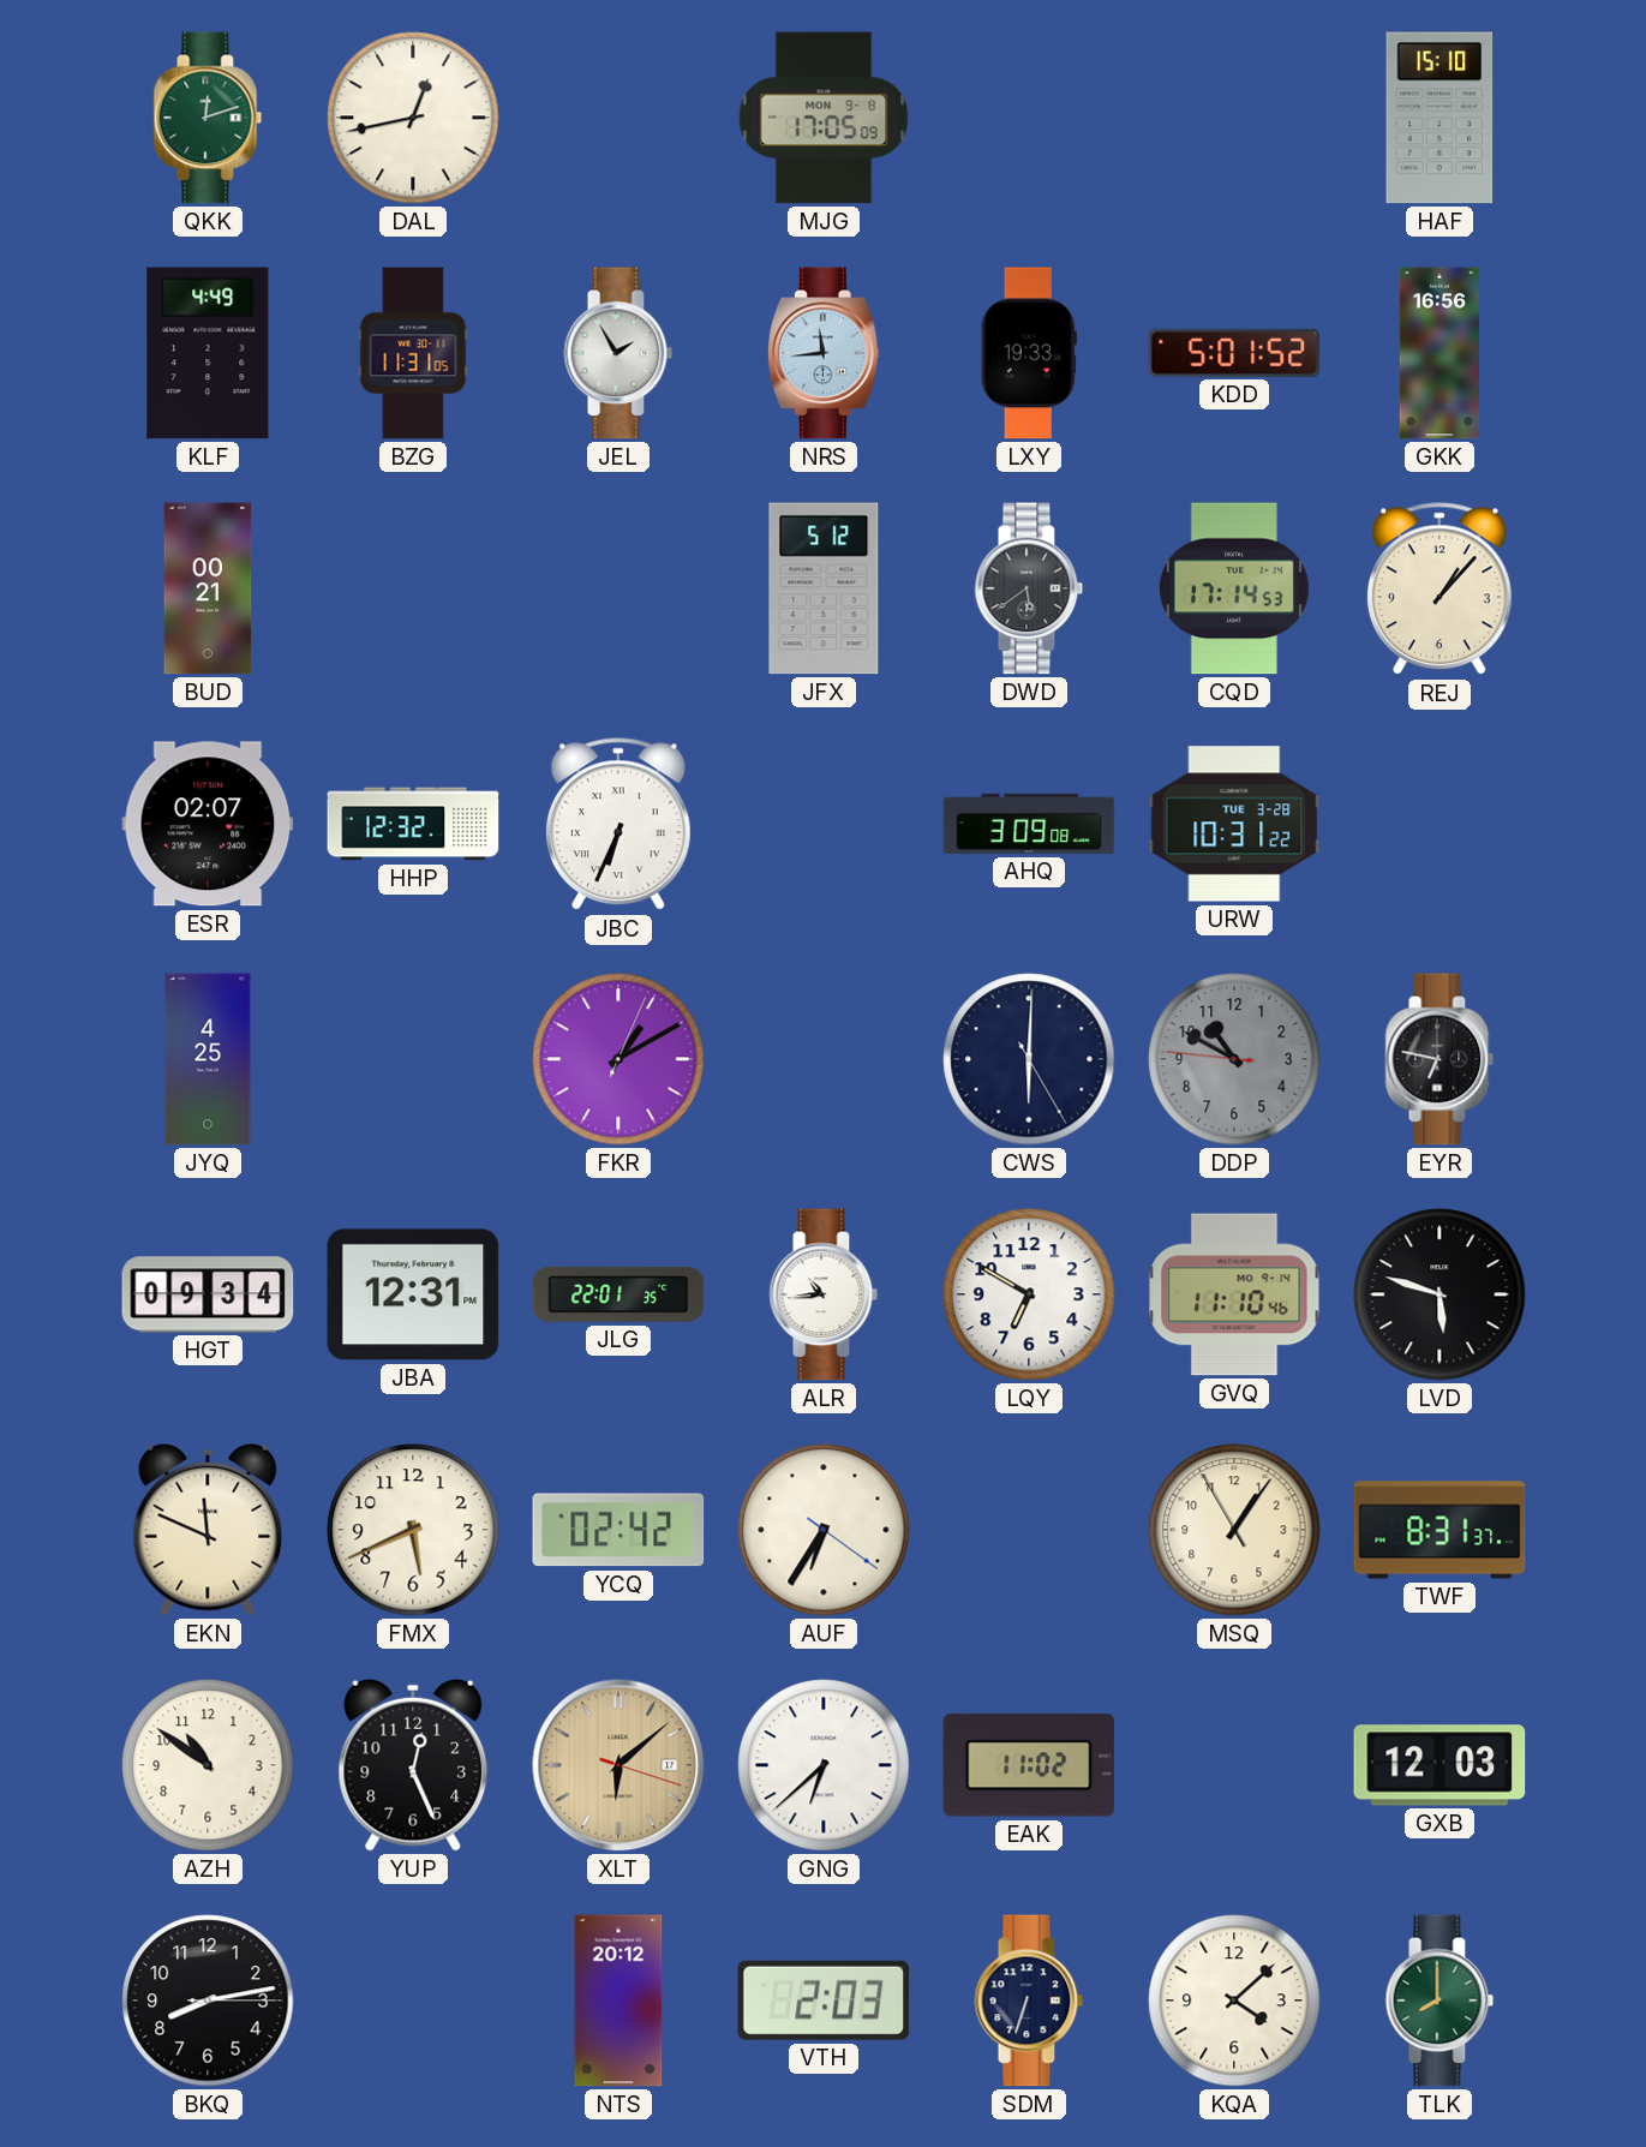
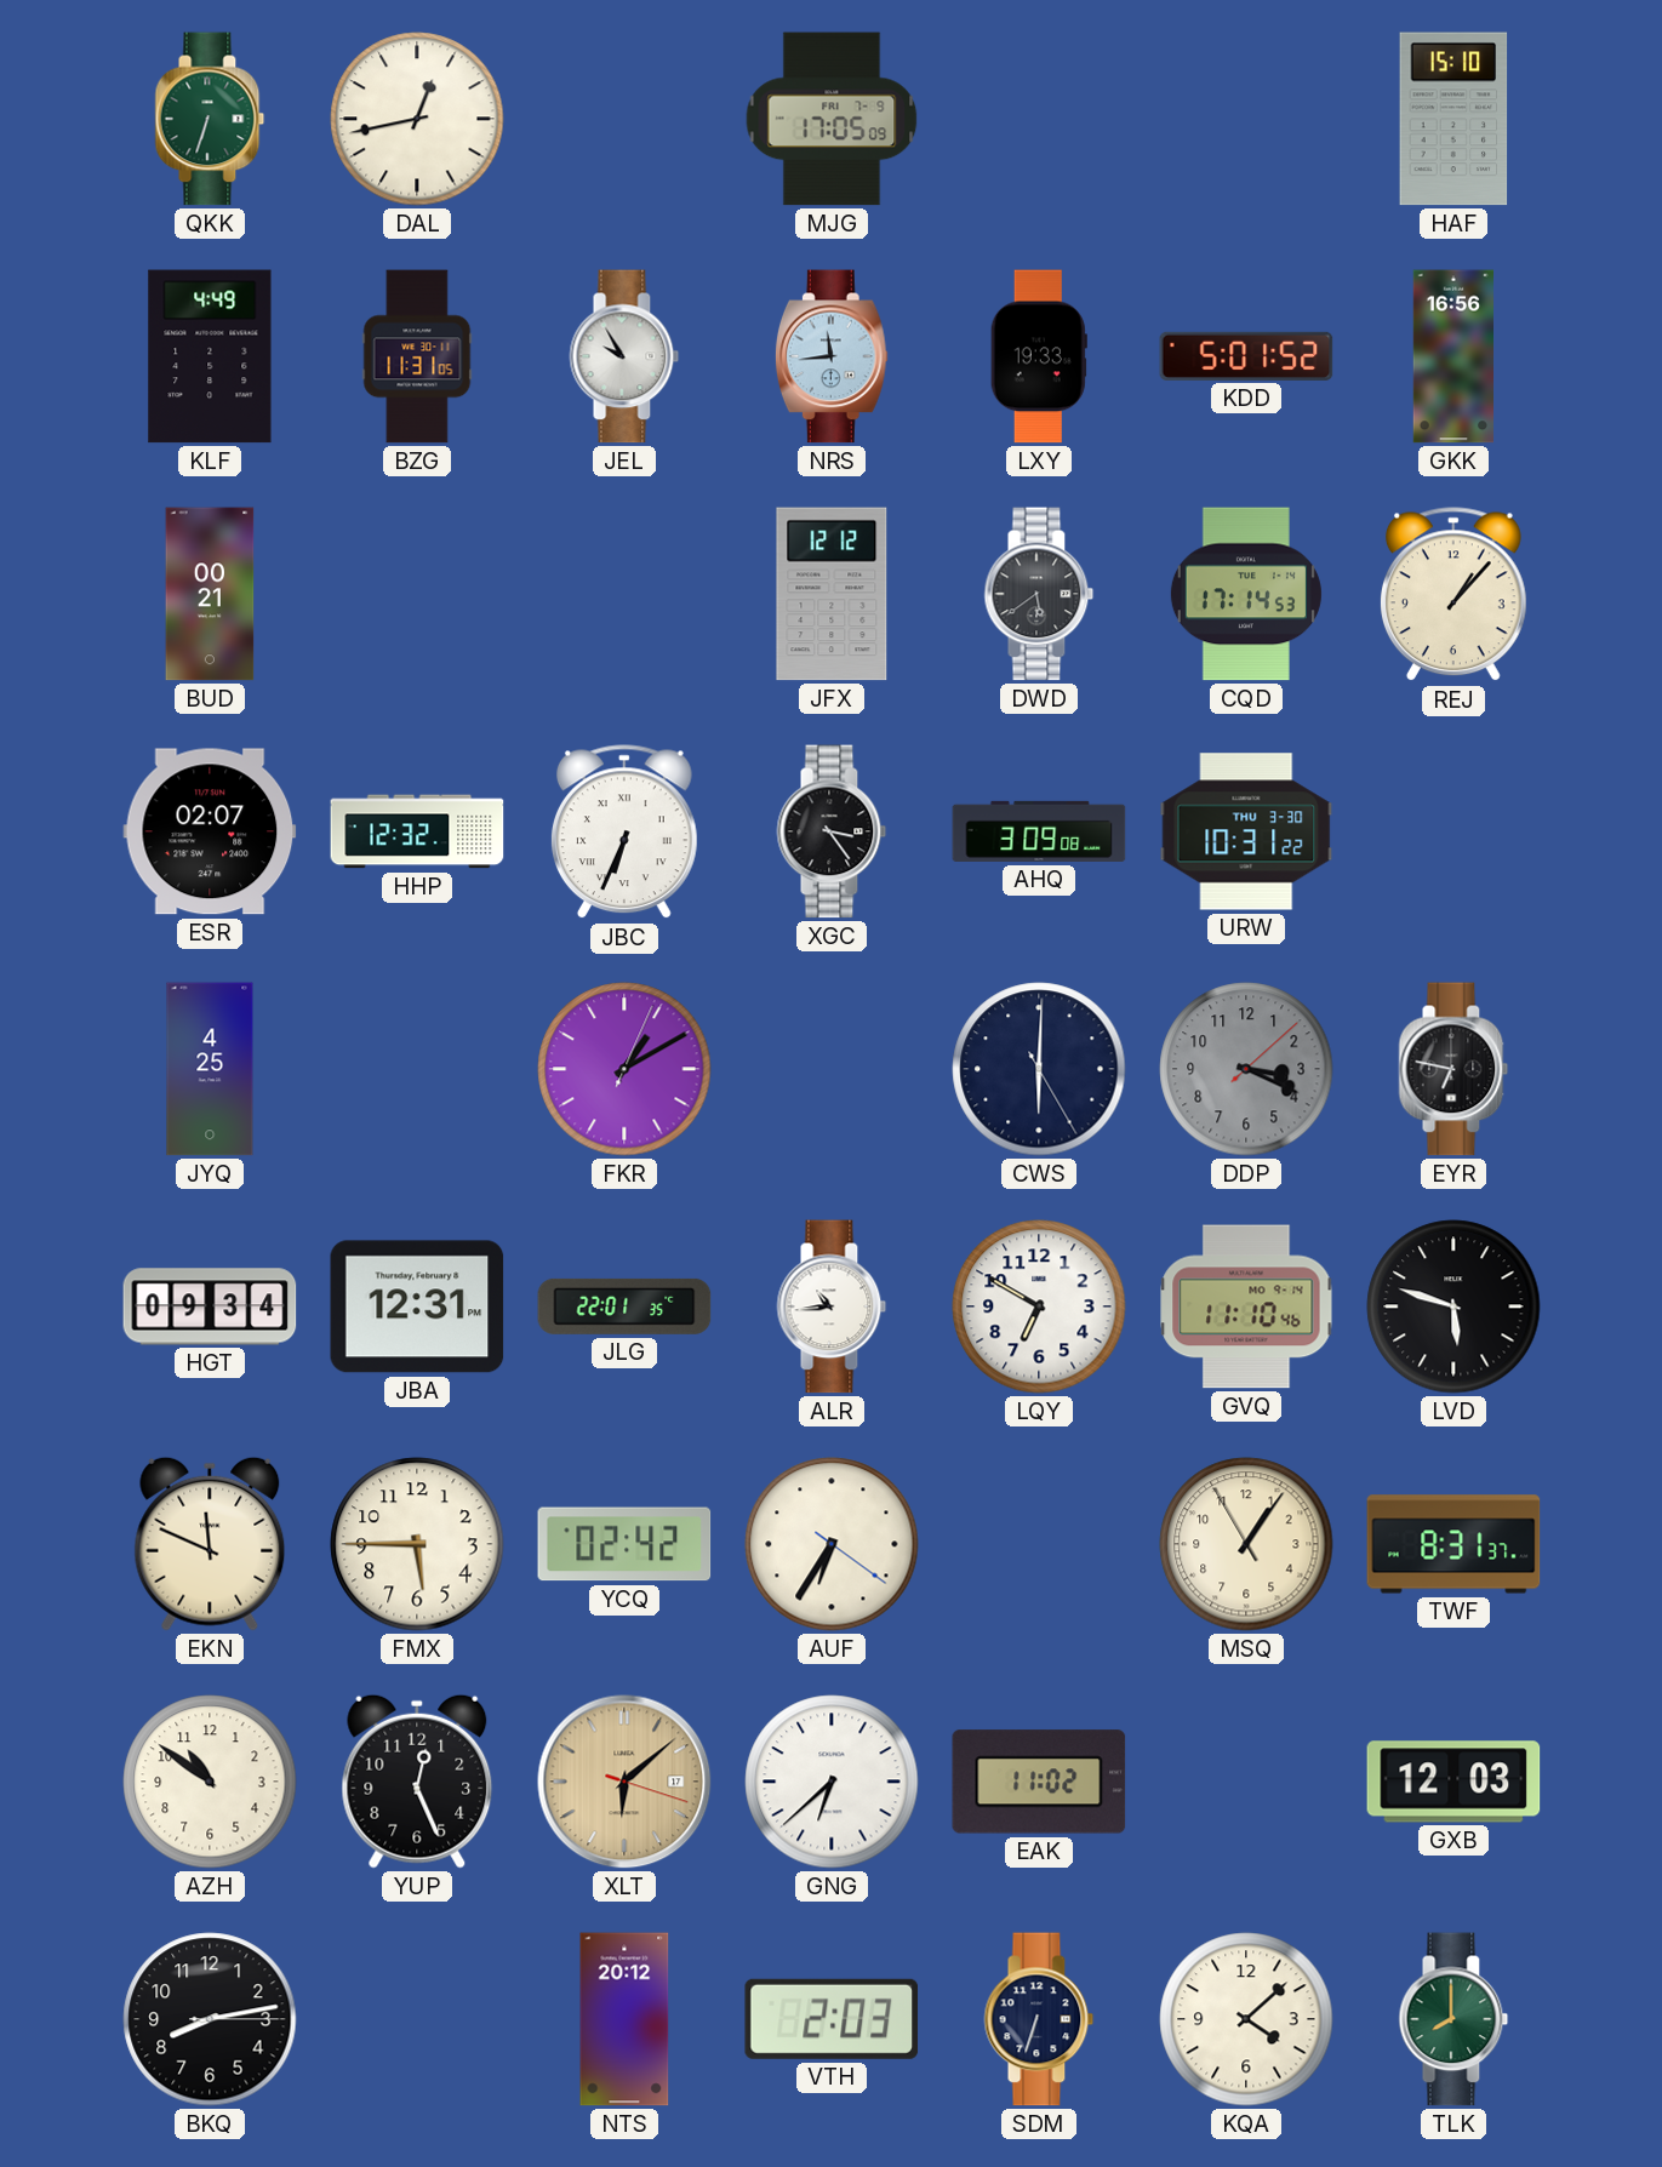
QKK: 12:12 -> 6:33 (210, 119)
MJG date: MON 9-8 -> FRI 7-9 (832, 119)
JEL: 1:55 -> 9:55 (624, 356)
JFX: 5:12 -> 12:12 (832, 594)
XGC: none -> 3:24 (832, 831)
URW date: TUE 3-28 -> THU 3-30 (1246, 831)
DDP: 10:49 -> 3:19 (1246, 1069)
FMX: 5:41 -> 5:45 (417, 1544)
